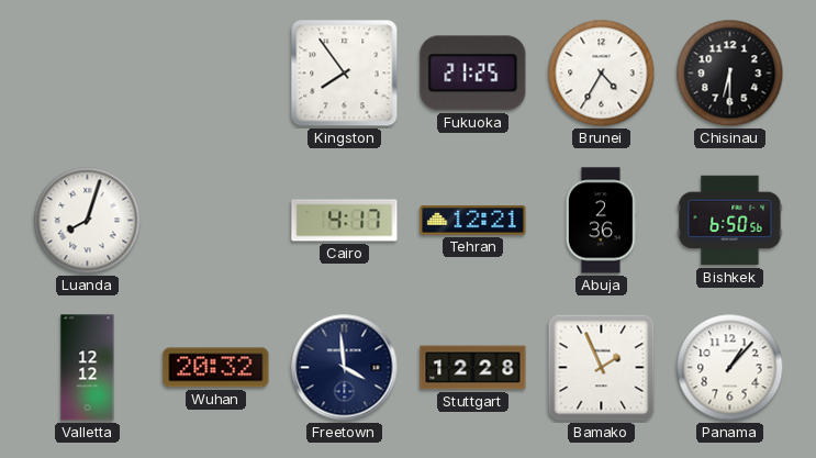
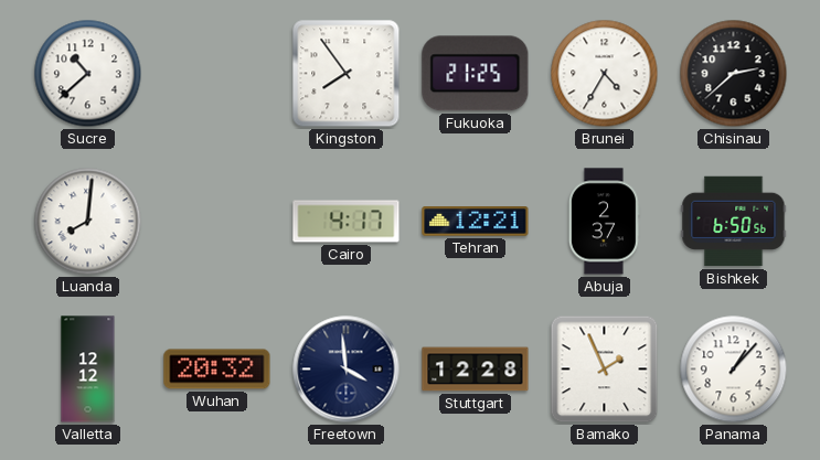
Sucre: none -> 10:38 (88, 74)
Chisinau: 6:30 -> 2:38 (734, 74)
Luanda: 8:03 -> 8:01 (88, 222)
Abuja: 2:36 -> 2:37 (604, 222)
